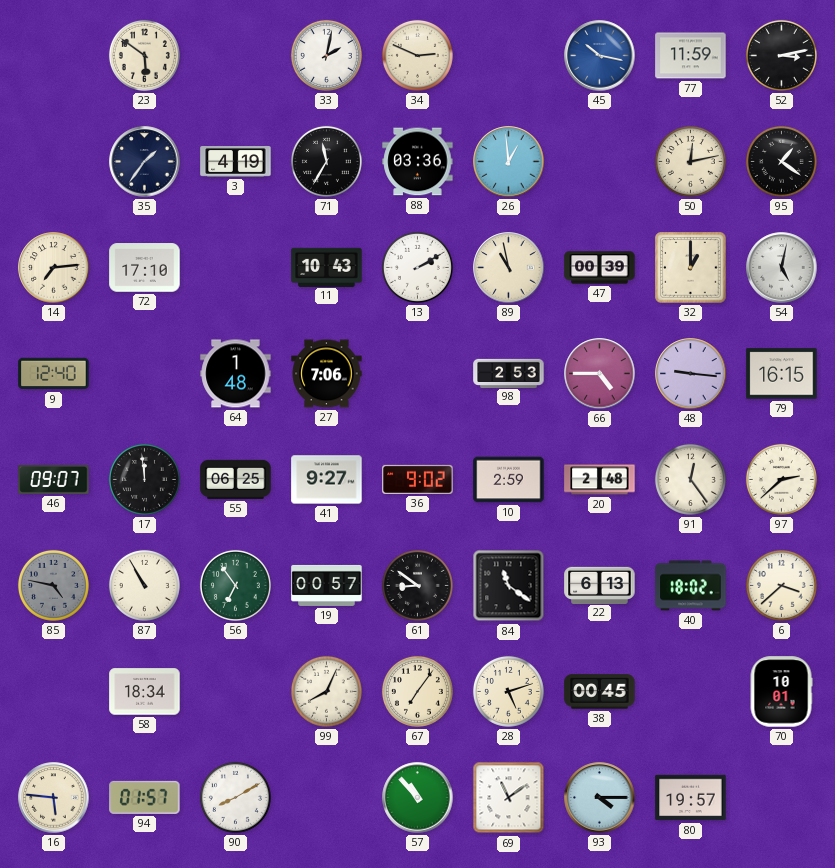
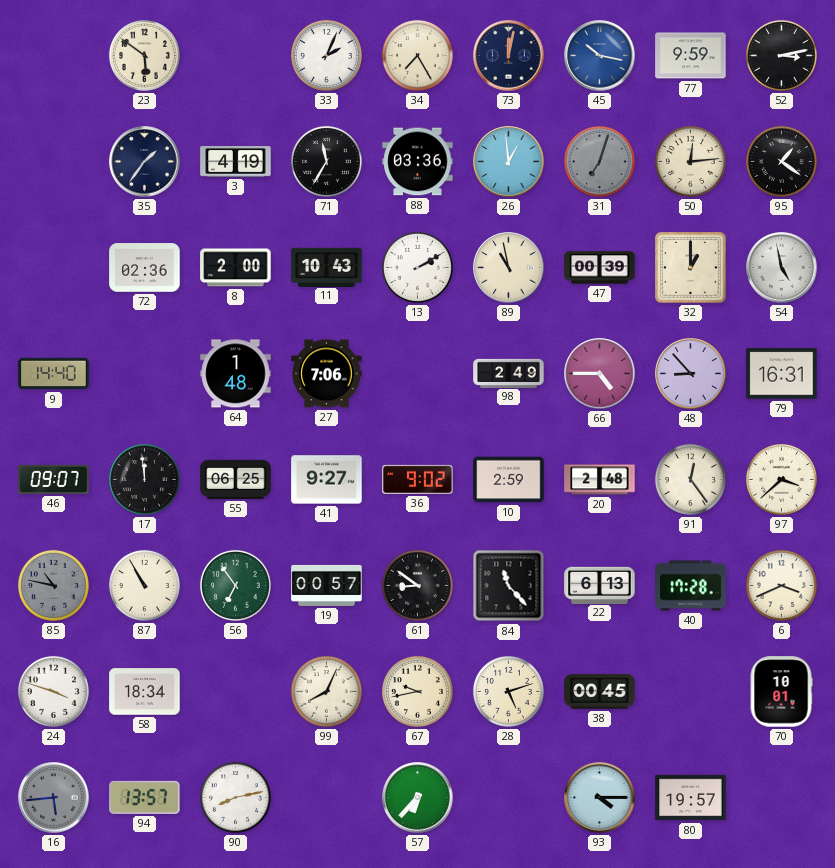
33: 2:02 -> 2:04 (326, 55)
34: 2:49 -> 7:25 (417, 55)
73: none -> 12:02 (509, 56)
77: 11:59 -> 9:59 (691, 56)
31: none -> 7:03 (599, 161)
50: 12:13 -> 12:14 (690, 161)
14: 7:14 -> none (54, 268)
72: 17:10 -> 02:36 (145, 268)
8: none -> 2:00 (236, 268)
54: 5:02 -> 4:58 (782, 268)
9: 12:40 -> 14:40 (54, 374)
98: 2:53 -> 2:49 (509, 373)
48: 9:16 -> 8:53 (691, 374)
79: 16:15 -> 16:31 (782, 374)
97: 2:38 -> 3:38 (781, 479)
85: 4:47 -> 10:47 (53, 585)
84: 11:21 -> 11:23 (509, 586)
40: 18:02 -> 17:28 (691, 586)
6: 3:38 -> 3:41 (781, 585)
24: none -> 3:48 (53, 691)
67: 7:06 -> 9:43 (417, 691)
16: 5:46 -> 5:44 (54, 798)
16 dial: cream -> grey (54, 798)
94: 01:57 -> 13:57 (145, 797)
90: 8:10 -> 8:13 (235, 797)
57: 10:53 -> 6:37 (418, 798)
69: 11:09 -> none (509, 798)
